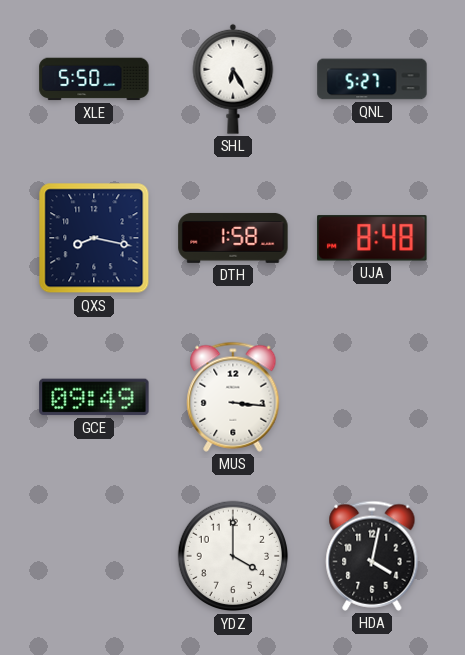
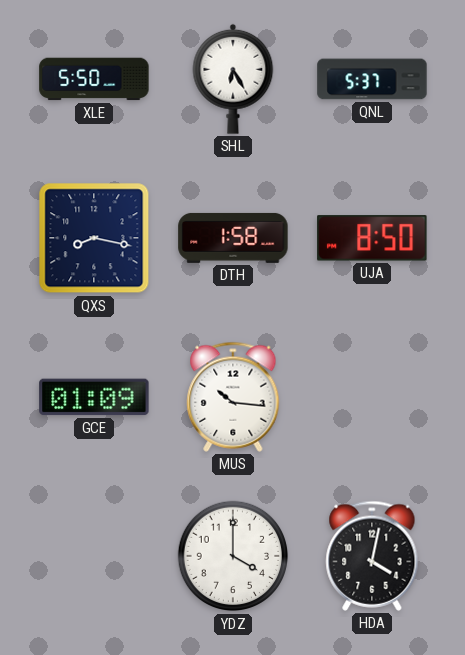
QNL: 5:27 -> 5:37 (372, 79)
UJA: 8:48 -> 8:50 (372, 238)
GCE: 09:49 -> 01:09 (94, 397)
MUS: 3:16 -> 10:16 (233, 397)
